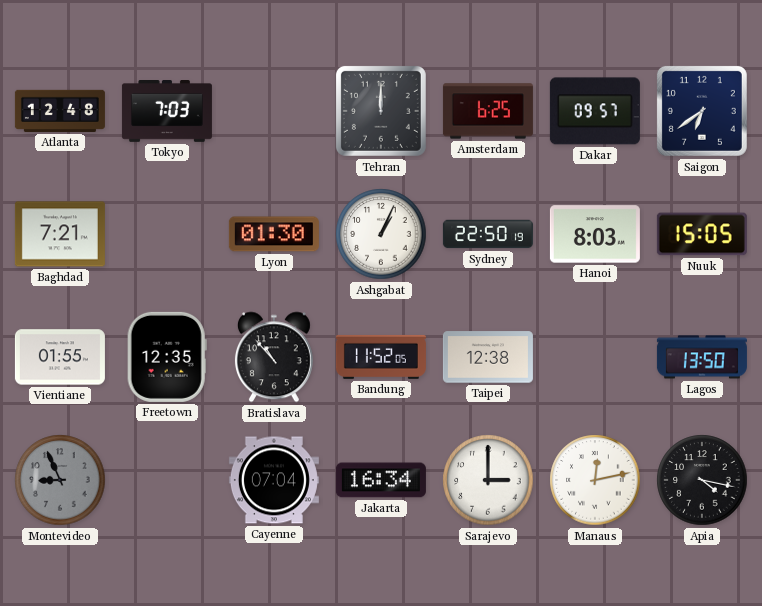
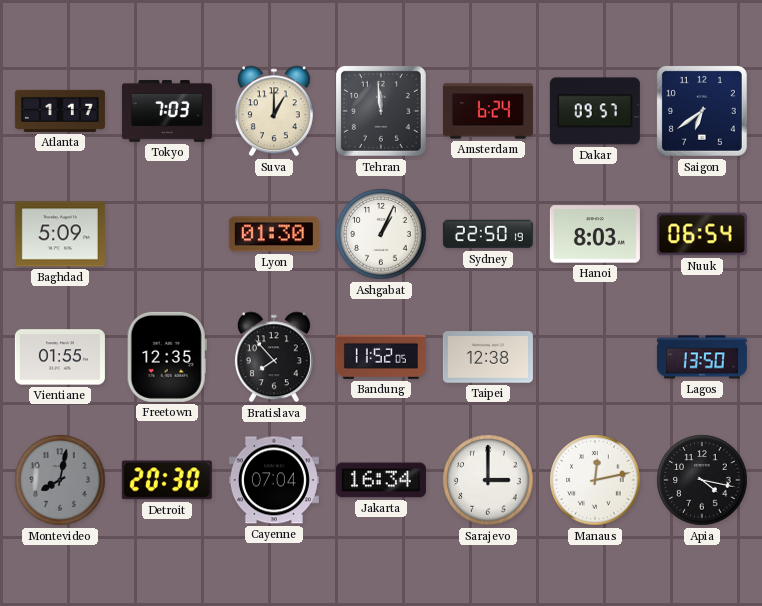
Atlanta: 12:48 -> 1:17 (60, 111)
Suva: none -> 1:00 (274, 111)
Tehran: 12:00 -> 11:59 (381, 111)
Amsterdam: 6:25 -> 6:24 (488, 111)
Baghdad: 7:21 -> 5:09 (60, 234)
Nuuk: 15:05 -> 06:54 (702, 234)
Bratislava: 10:53 -> 7:53 (274, 357)
Montevideo: 8:56 -> 8:02 (60, 480)
Detroit: none -> 20:30 (167, 480)
